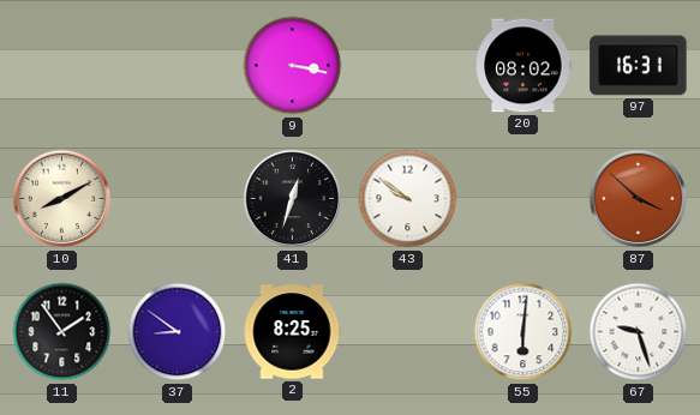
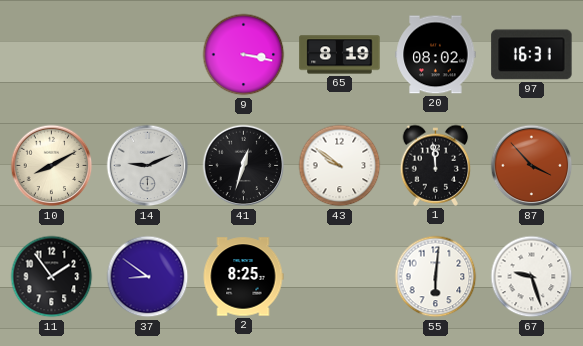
65: none -> 8:19 (340, 55)
14: none -> 9:11 (148, 166)
1: none -> 11:59 (436, 165)
87: 3:52 -> 3:53 (532, 166)
